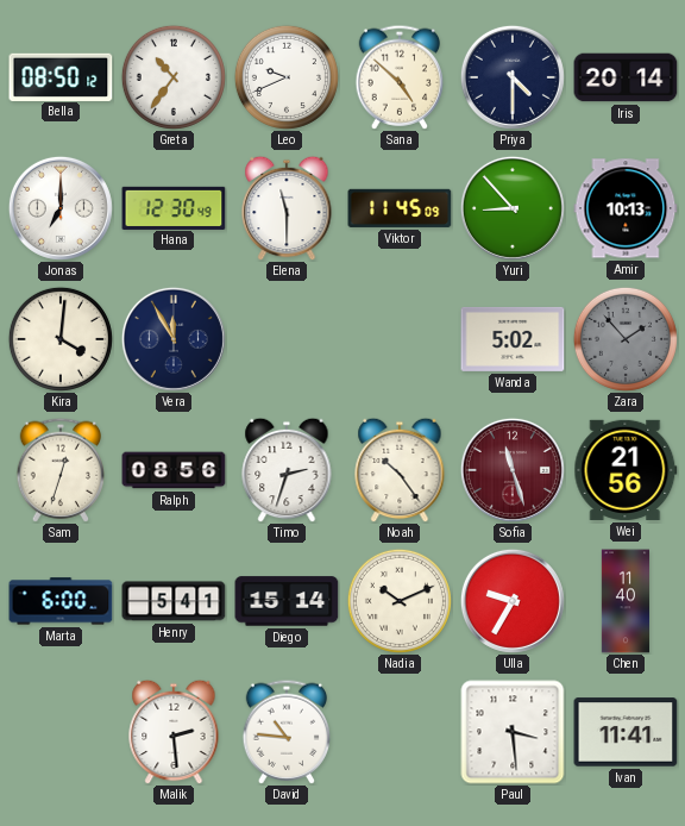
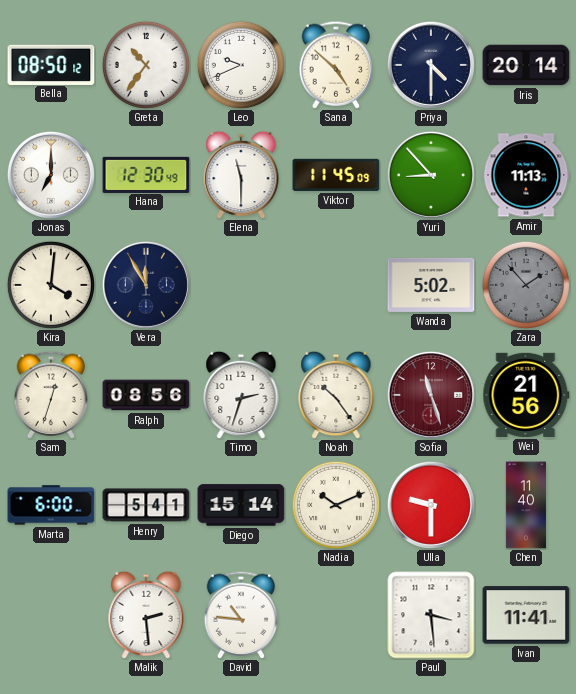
Amir: 10:13 -> 11:13 (526, 175)
Ulla: 9:35 -> 9:30 (431, 505)
